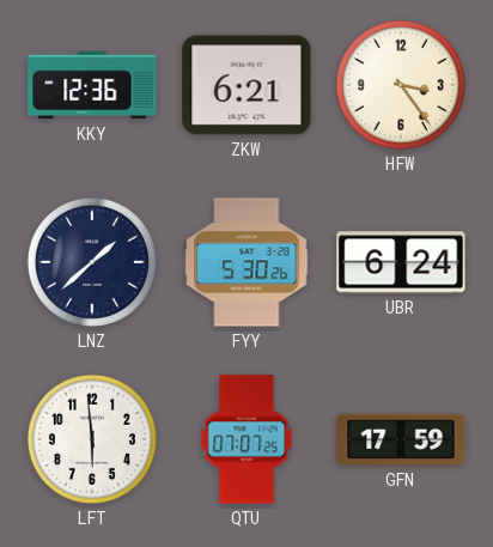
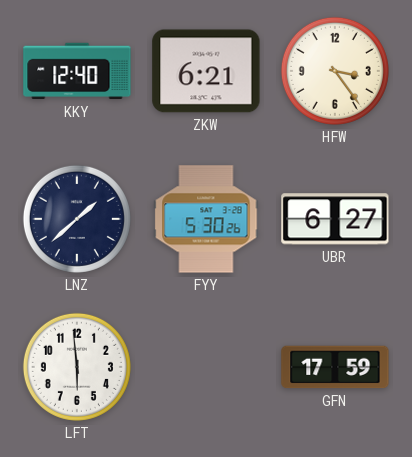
KKY: 12:36 -> 12:40 (77, 71)
UBR: 6:24 -> 6:27 (335, 219)
QTU: 07:07 -> none (246, 439)
